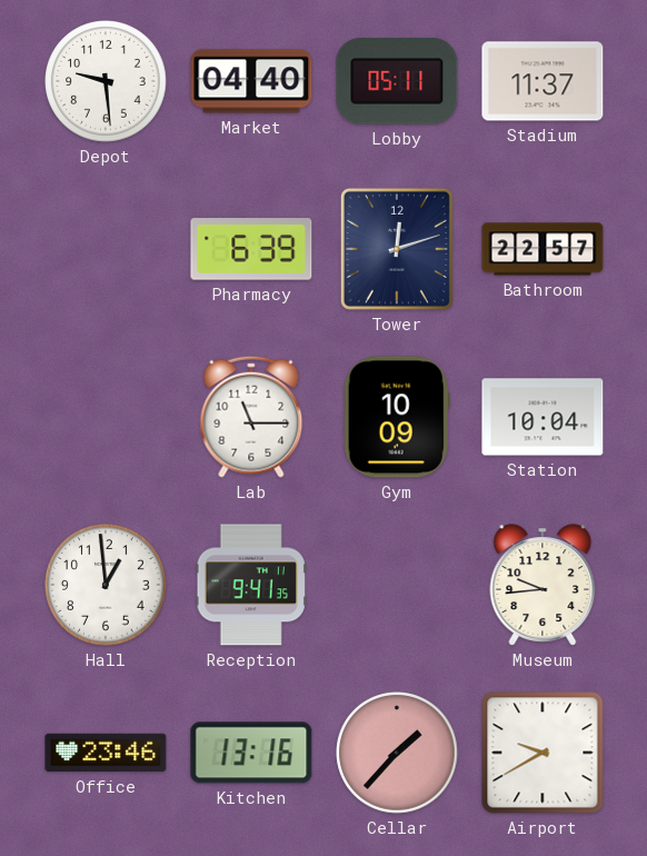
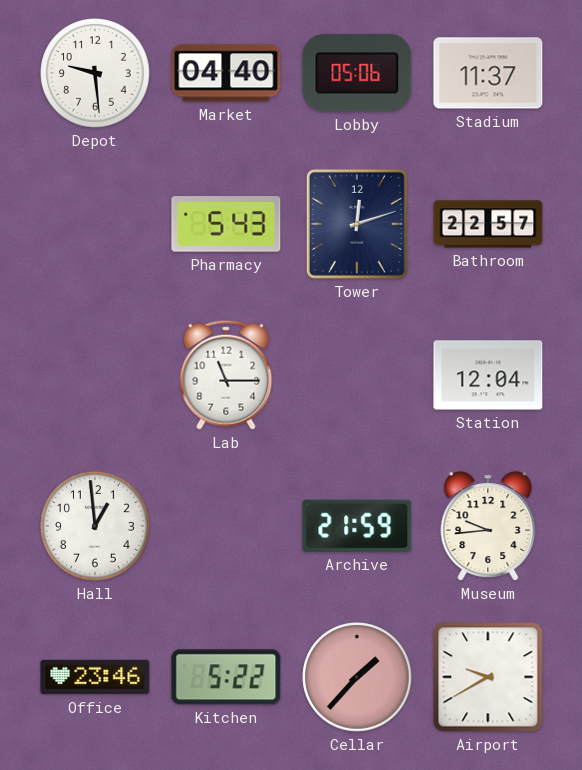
Lobby: 05:11 -> 05:06 (357, 73)
Pharmacy: 6:39 -> 5:43 (226, 224)
Gym: 10:09 -> none (397, 417)
Station: 10:04 -> 12:04 (488, 375)
Reception: 9:41 -> none (251, 585)
Archive: none -> 21:59 (357, 526)
Kitchen: 13:16 -> 5:22 (226, 677)
